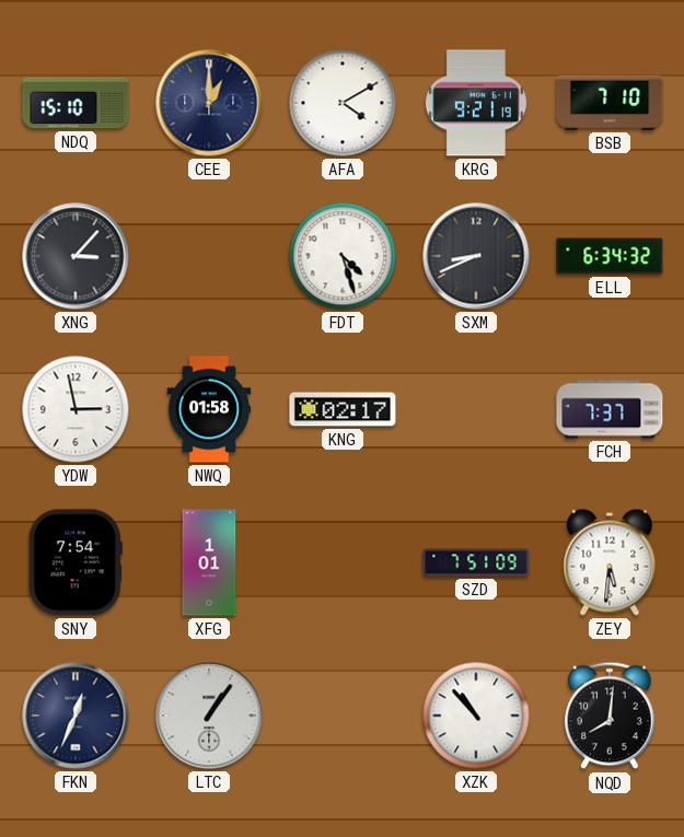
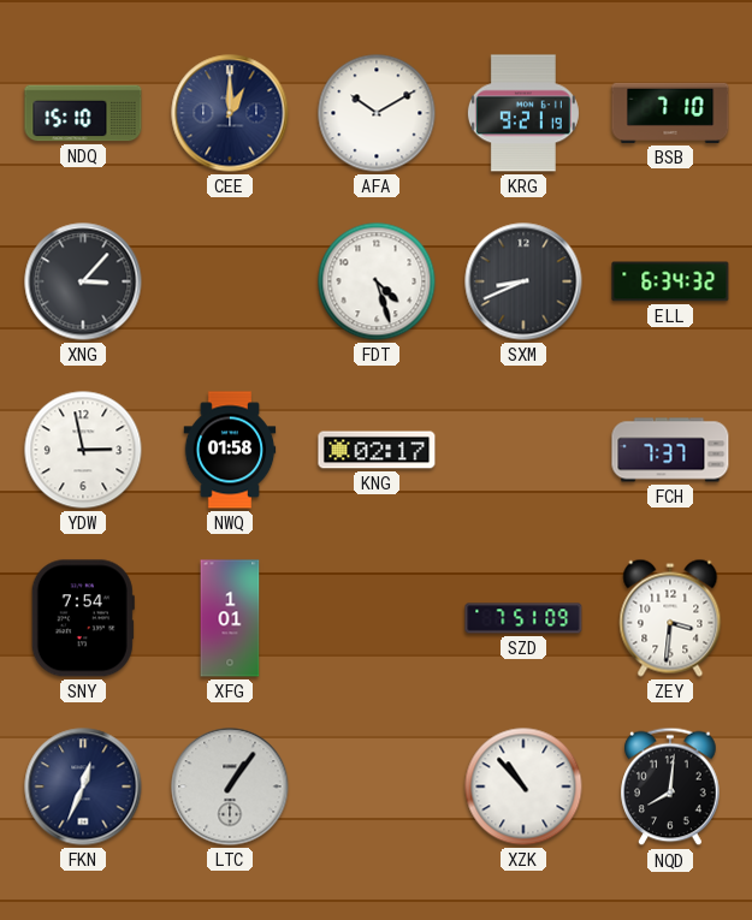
AFA: 4:10 -> 10:10 (377, 113)
ZEY: 5:31 -> 3:31 (670, 618)
